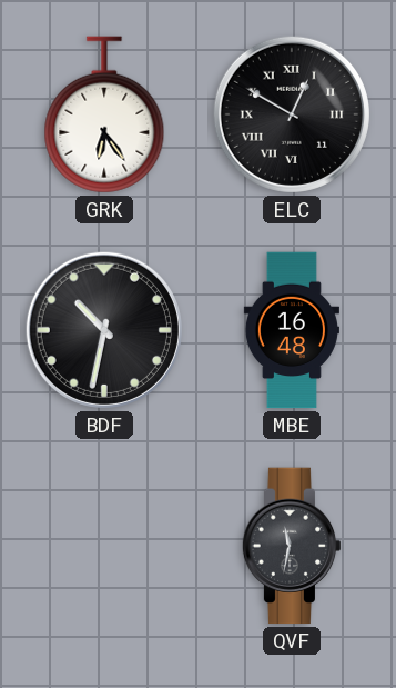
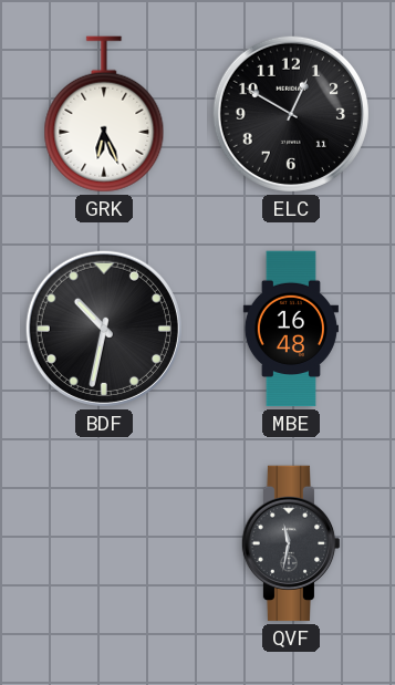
GRK: 6:24 -> 6:26 (104, 114)
ELC numerals: Roman -> Arabic (291, 114)
